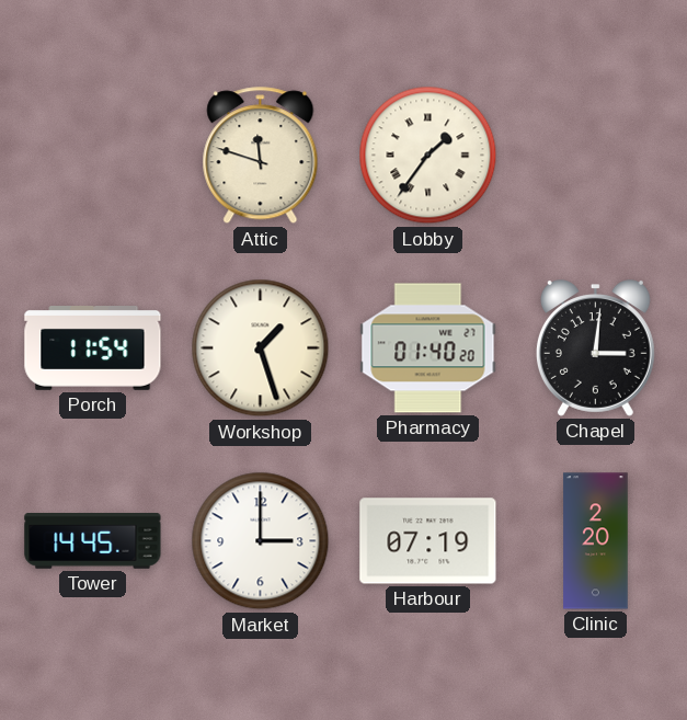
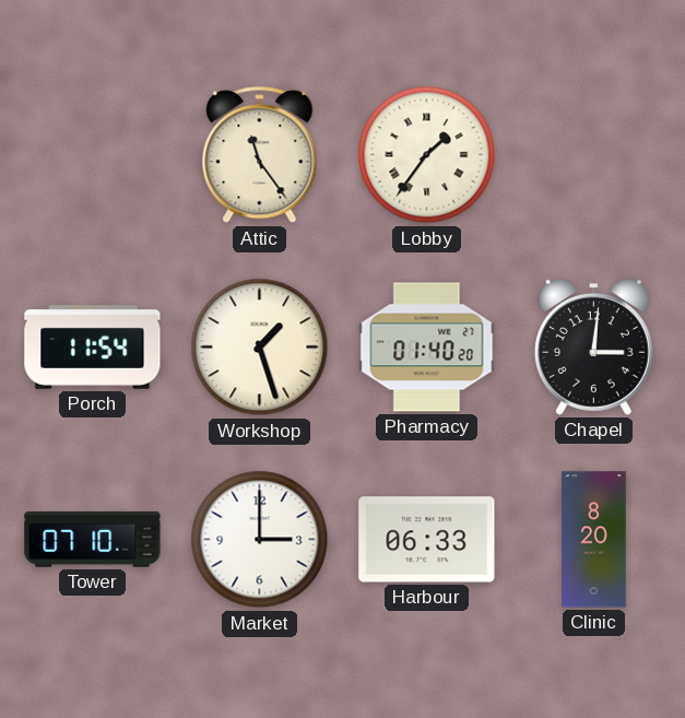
Attic: 11:48 -> 11:24 (260, 155)
Tower: 14:45 -> 07:10 (93, 540)
Harbour: 07:19 -> 06:33 (427, 540)
Clinic: 2:20 -> 8:20 (594, 540)
